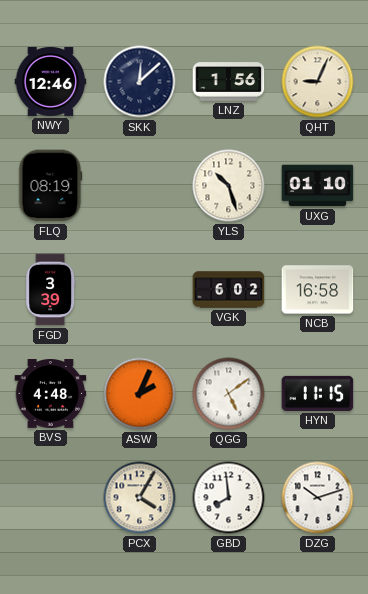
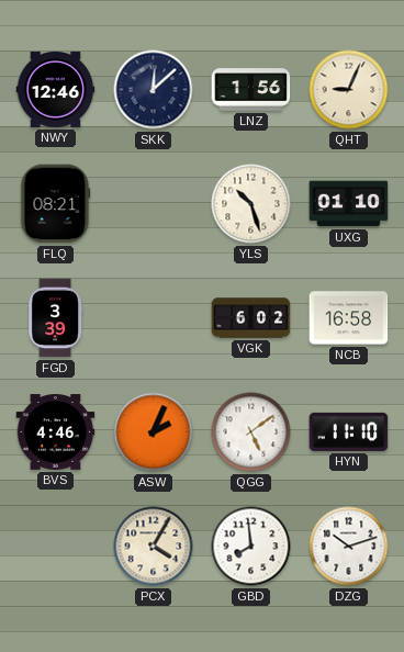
FLQ: 08:19 -> 08:21 (56, 204)
BVS: 4:48 -> 4:46 (56, 432)
HYN: 11:15 -> 11:10 (349, 431)
